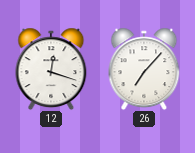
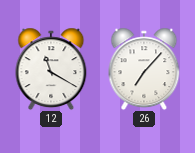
12: 12:18 -> 11:20 (51, 69)
